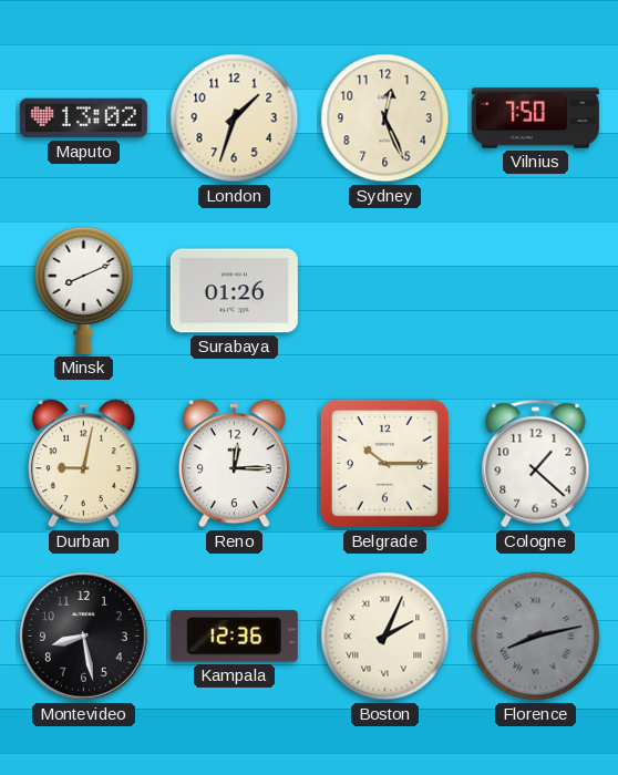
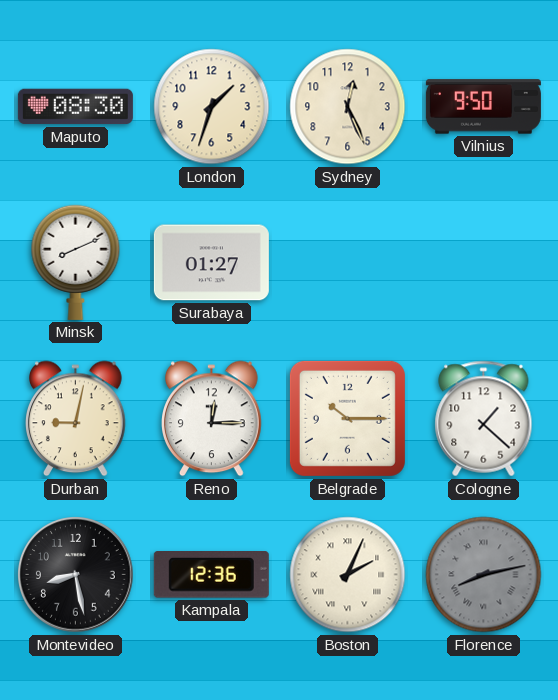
Maputo: 13:02 -> 08:30 (75, 107)
Vilnius: 7:50 -> 9:50 (483, 107)
Surabaya: 01:26 -> 01:27 (211, 263)
